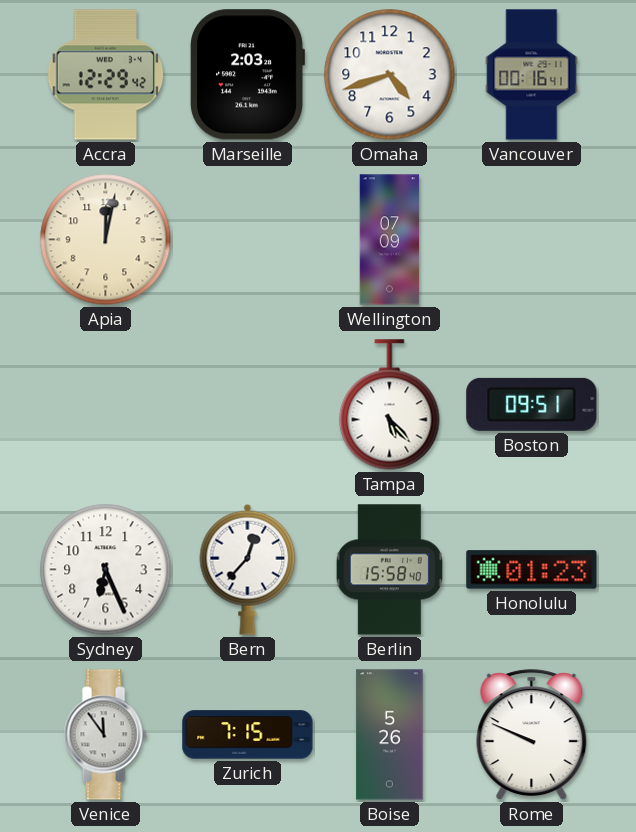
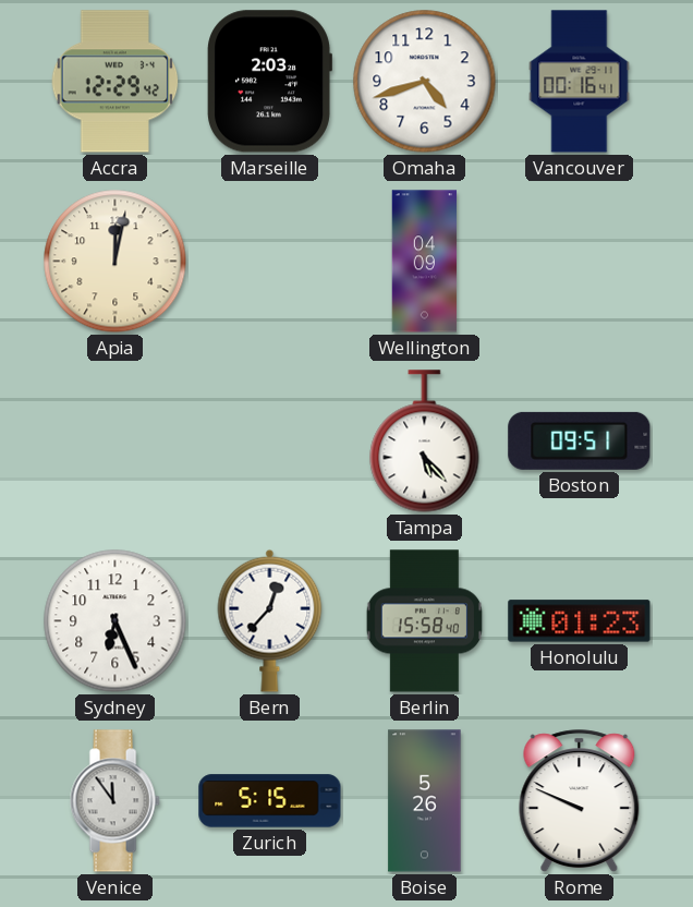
Wellington: 07:09 -> 04:09 (425, 262)
Zurich: 7:15 -> 5:15 (270, 801)
